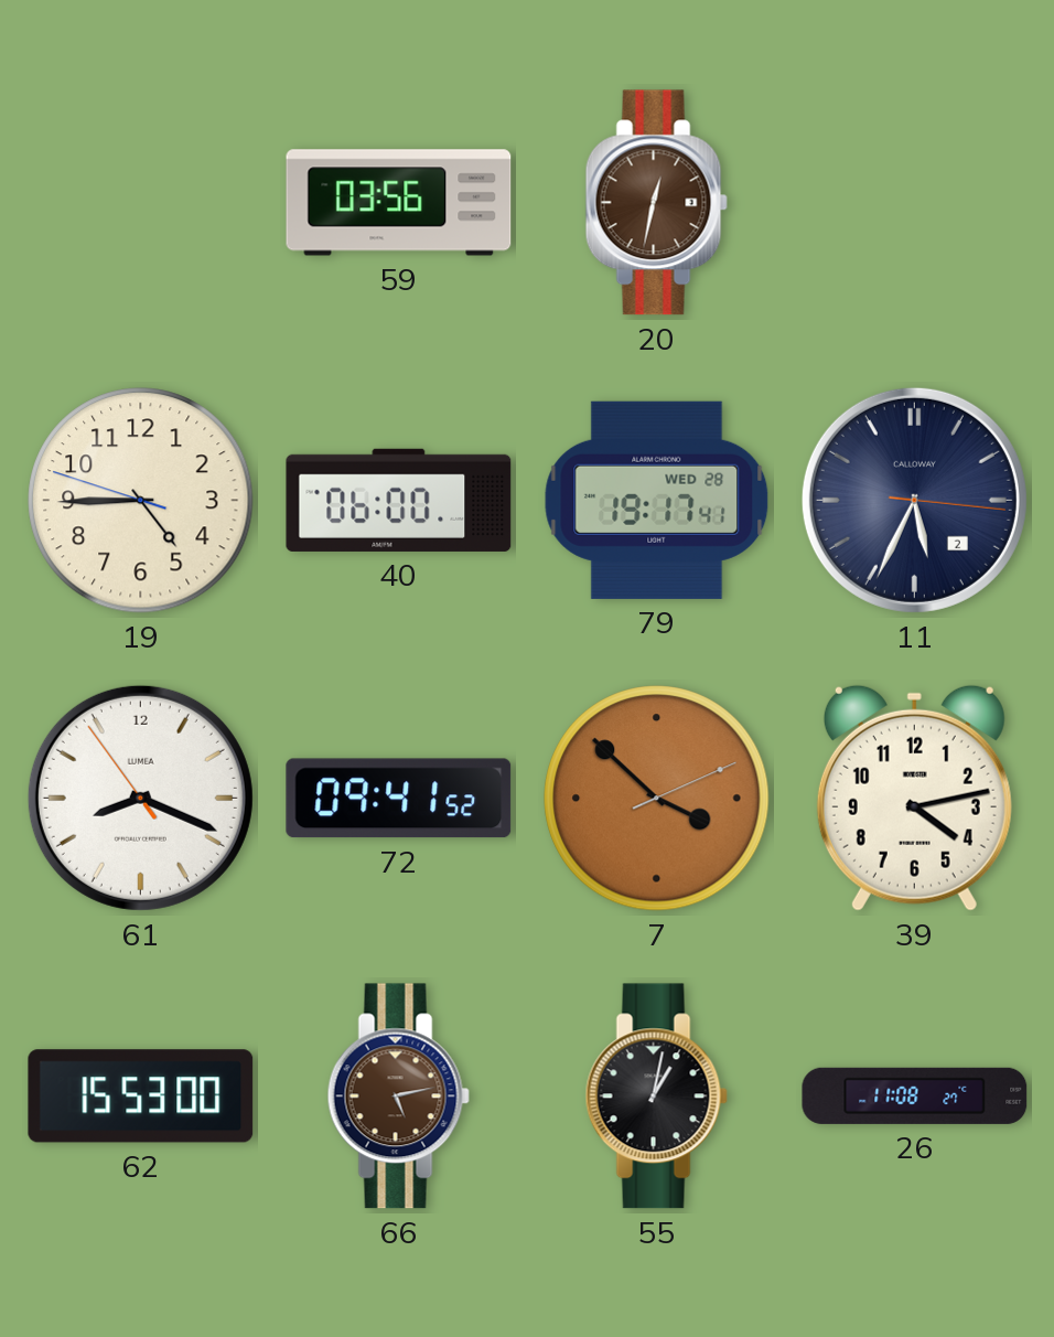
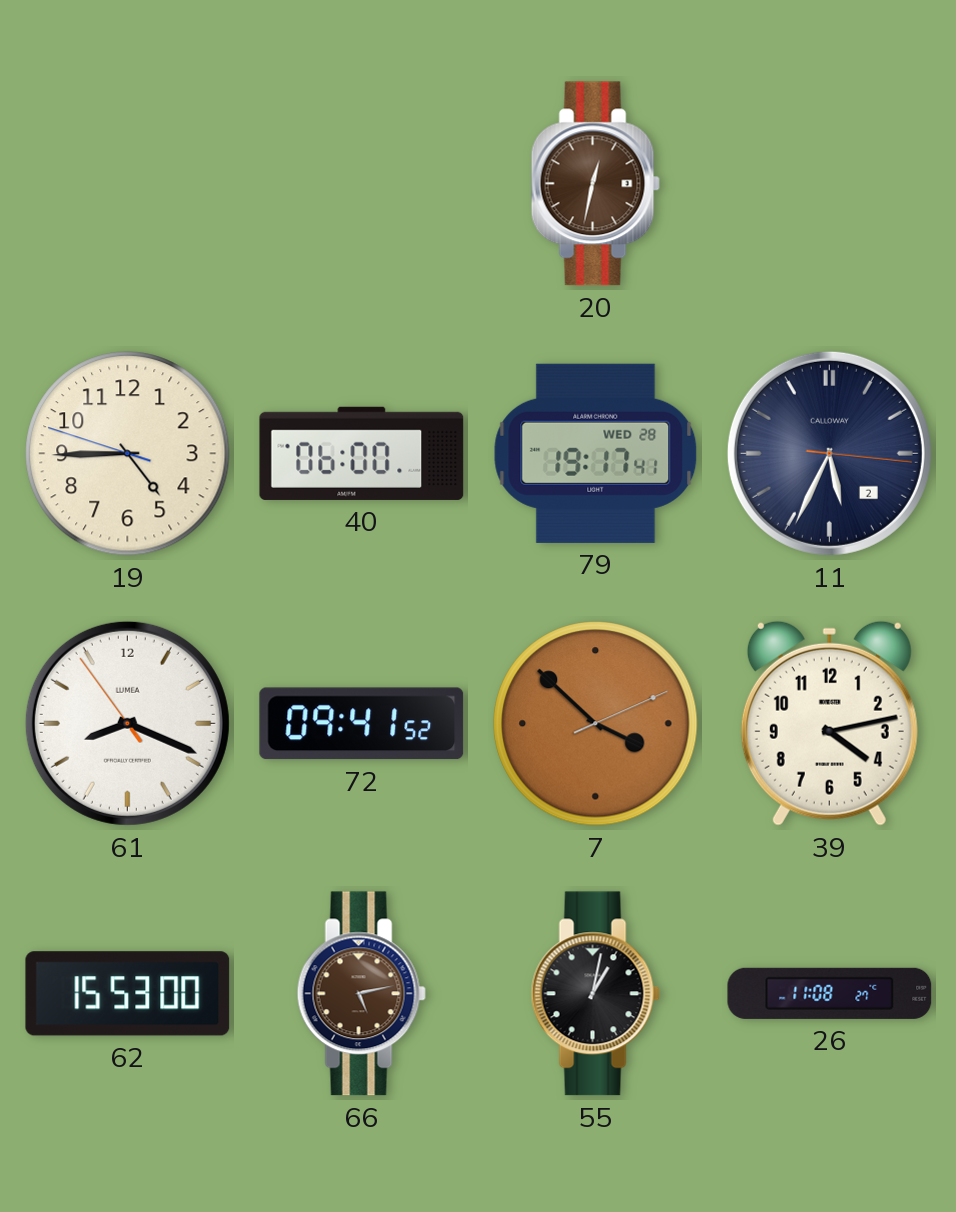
59: 03:56 -> none (399, 203)
